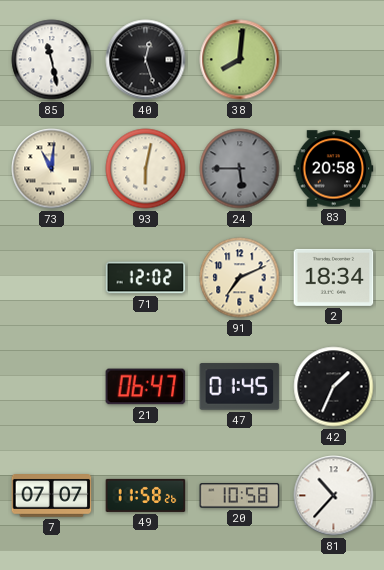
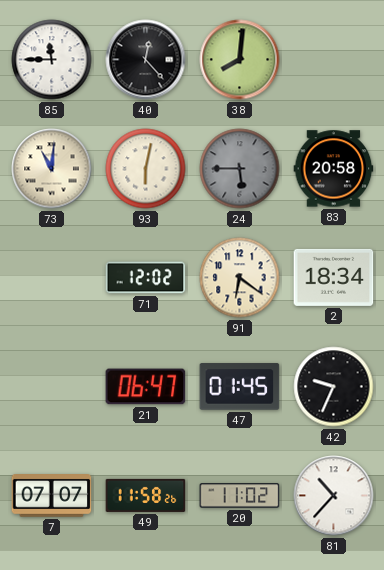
85: 11:28 -> 11:45 (52, 60)
40: 12:27 -> 12:23 (146, 60)
91: 7:11 -> 6:21 (240, 278)
42: 1:34 -> 9:34 (334, 387)
20: 10:58 -> 11:02 (240, 496)
